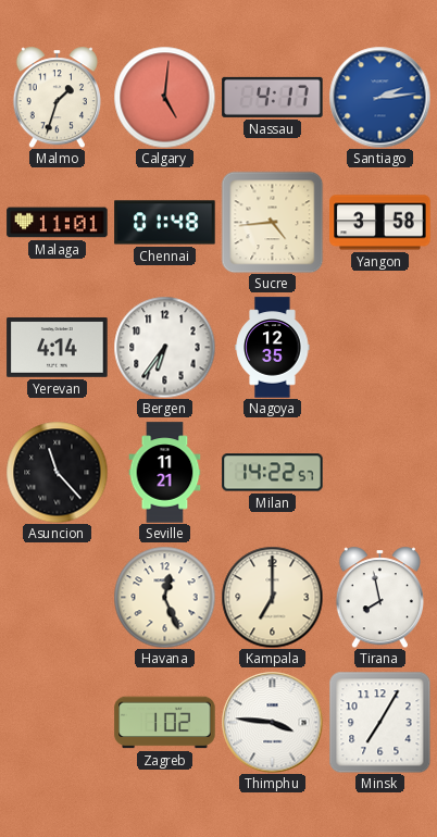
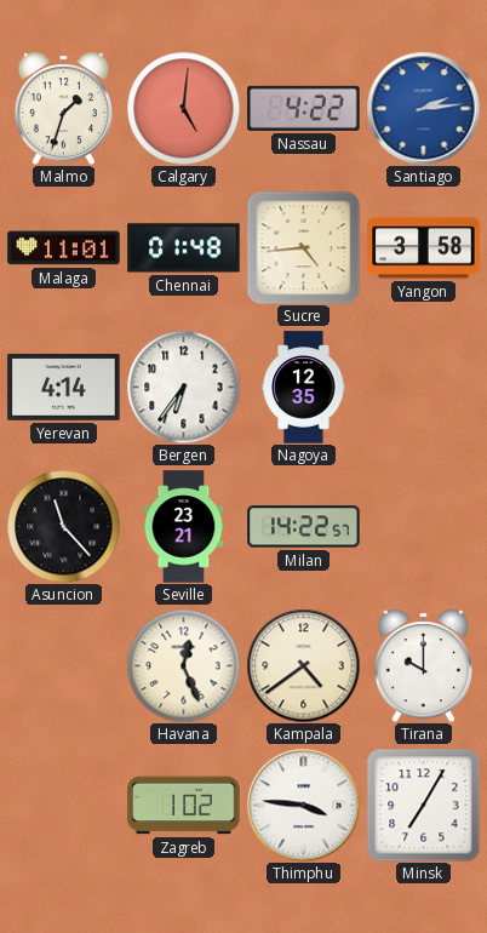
Nassau: 4:17 -> 4:22 (304, 108)
Seville: 11:21 -> 23:21 (184, 527)
Kampala: 7:00 -> 4:39 (303, 665)
Tirana: 7:58 -> 10:00 (423, 665)
